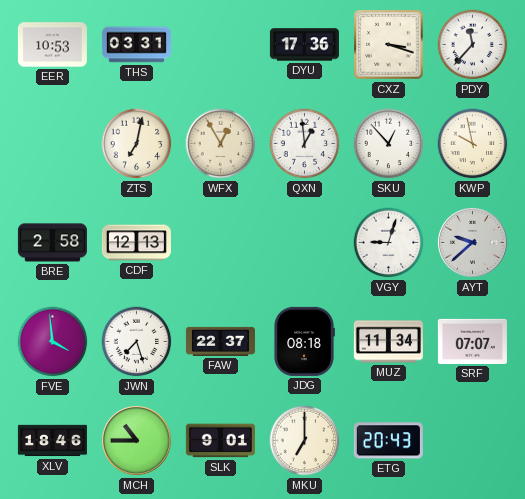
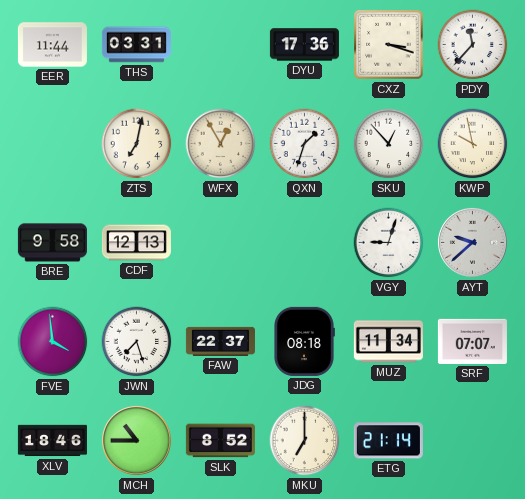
EER: 10:53 -> 11:44 (52, 45)
QXN: 12:59 -> 1:33 (305, 144)
BRE: 2:58 -> 9:58 (52, 243)
SLK: 9:01 -> 8:52 (220, 441)
ETG: 20:43 -> 21:14 (388, 441)
